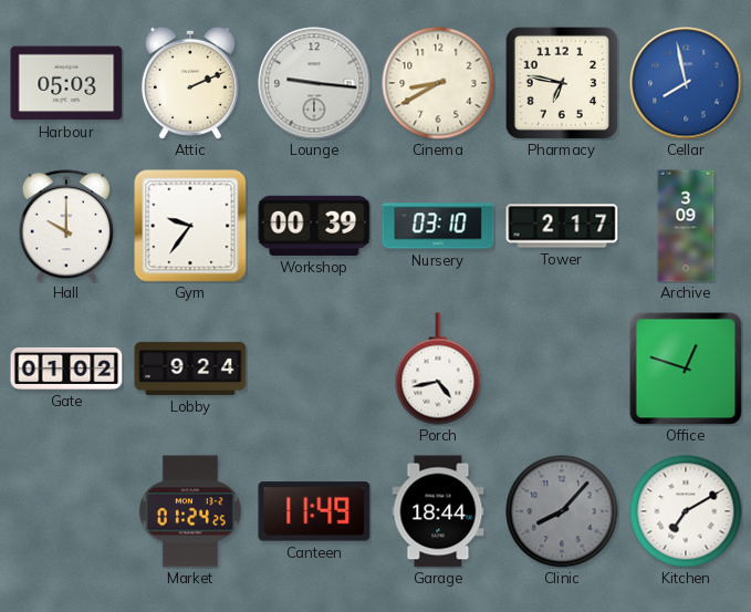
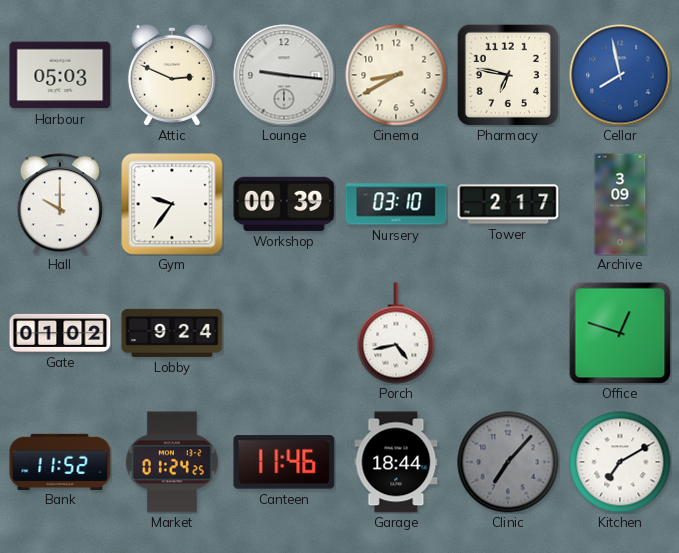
Attic: 2:11 -> 2:49 (172, 75)
Bank: none -> 11:52 (60, 461)
Canteen: 11:49 -> 11:46 (284, 462)
Clinic: 8:07 -> 7:07 (508, 462)
